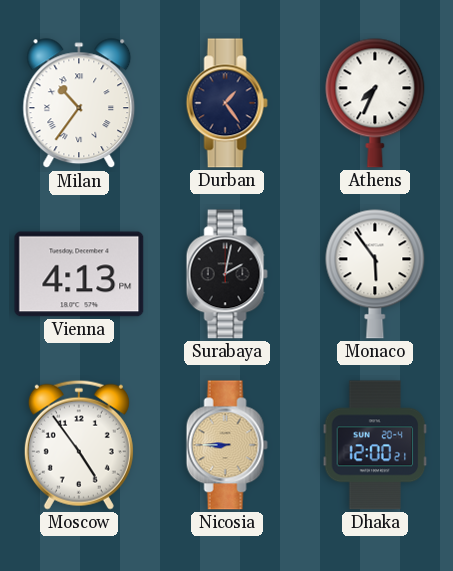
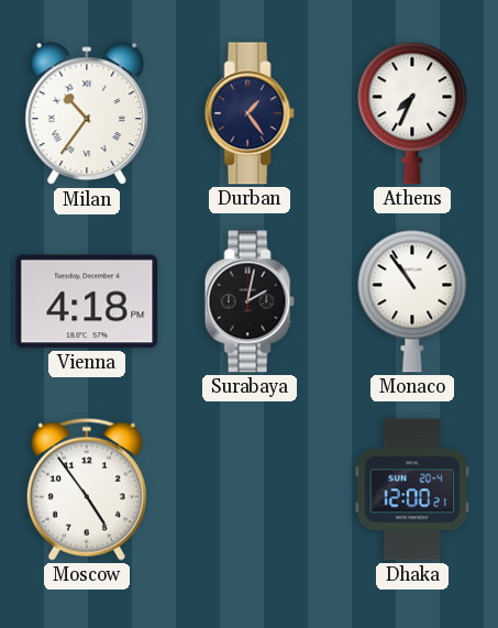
Vienna: 4:13 -> 4:18 (87, 301)
Monaco: 5:54 -> 10:54 (412, 301)
Nicosia: 8:45 -> none (227, 445)
